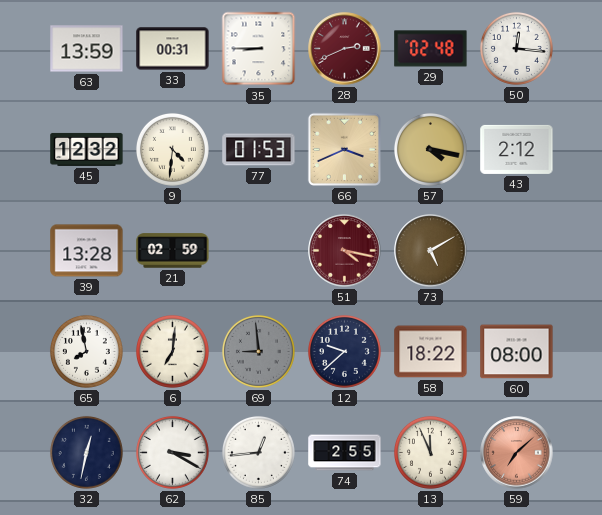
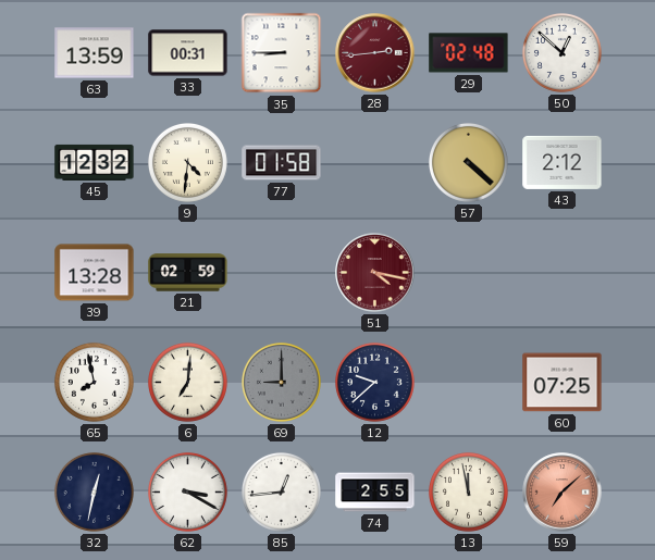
28: 2:41 -> 2:44 (375, 53)
50: 12:16 -> 12:52 (561, 52)
77: 01:53 -> 01:58 (282, 163)
66: 3:41 -> none (344, 149)
57: 4:17 -> 4:22 (468, 162)
73: 5:10 -> none (431, 251)
69: 8:59 -> 9:00 (281, 382)
58: 18:22 -> none (431, 352)
60: 08:00 -> 07:25 (563, 383)
13: 11:56 -> 11:58 (468, 491)
